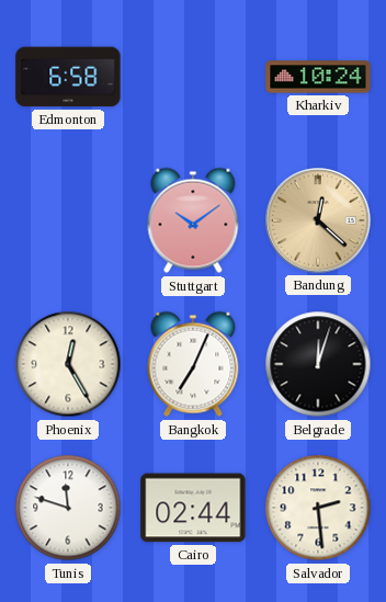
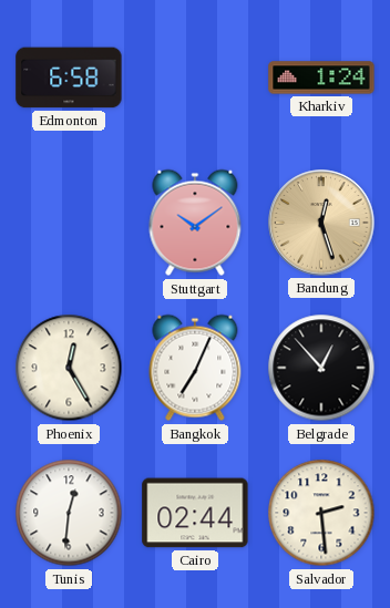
Kharkiv: 10:24 -> 1:24 (321, 78)
Bandung: 12:22 -> 12:27 (321, 223)
Belgrade: 12:03 -> 12:53 (321, 368)
Tunis: 11:48 -> 12:31 (69, 513)
